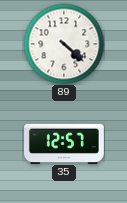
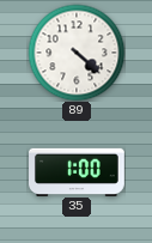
35: 12:57 -> 1:00 (78, 171)
